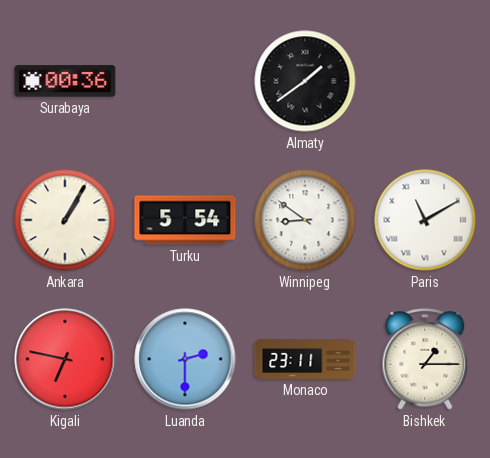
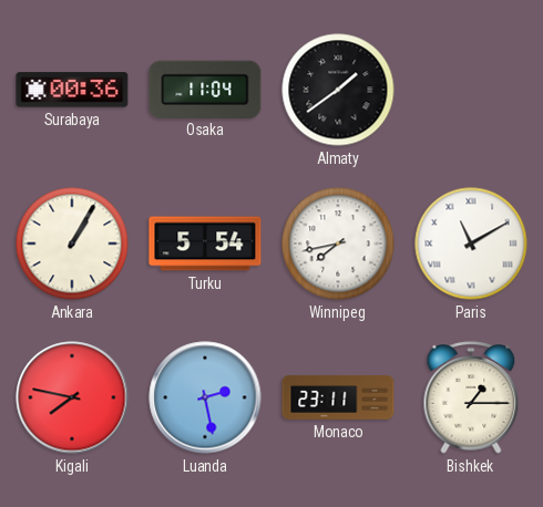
Osaka: none -> 11:04 (205, 89)
Winnipeg: 8:51 -> 7:43 (338, 244)
Kigali: 6:47 -> 7:47 (72, 397)
Luanda: 2:30 -> 2:28 (205, 397)
